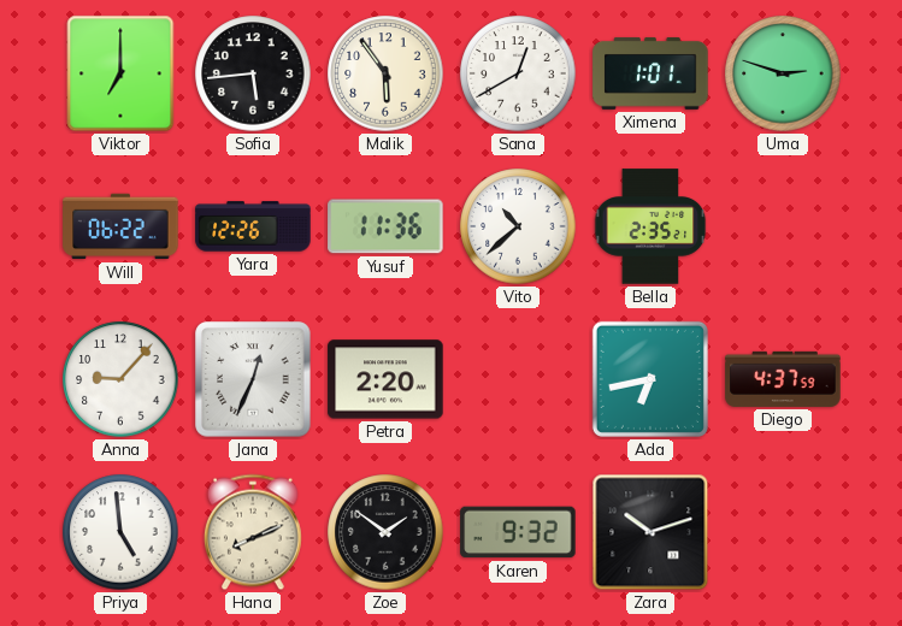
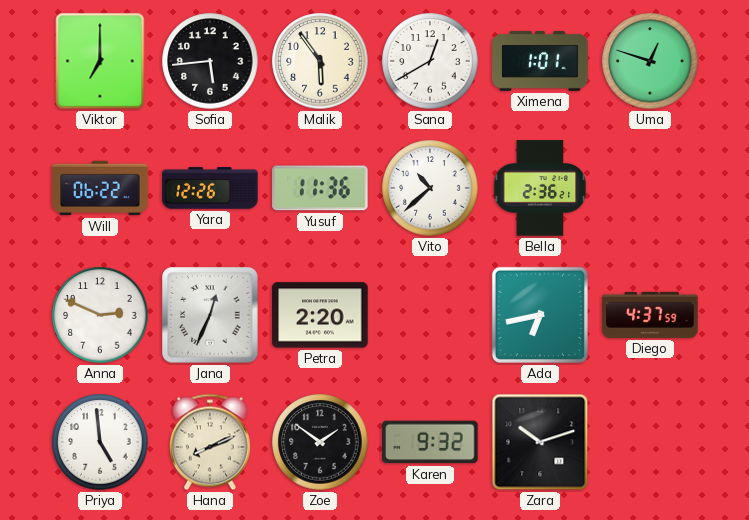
Uma: 2:48 -> 12:48 (650, 61)
Bella: 2:35 -> 2:36 (540, 188)
Anna: 9:07 -> 2:49 (100, 315)
